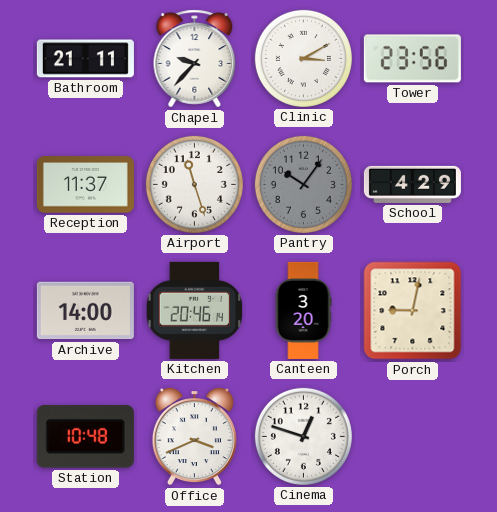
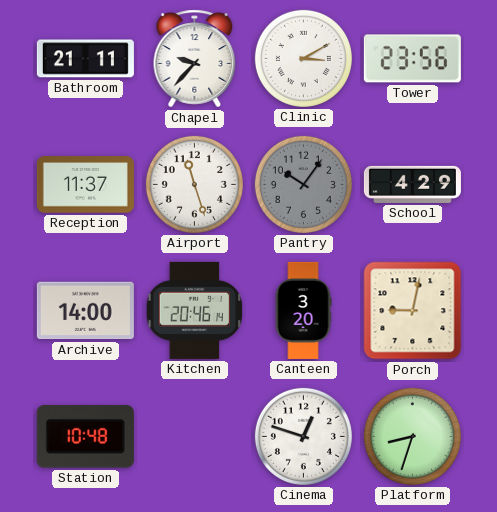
Office: 3:41 -> none (194, 437)
Platform: none -> 8:33 (412, 436)
